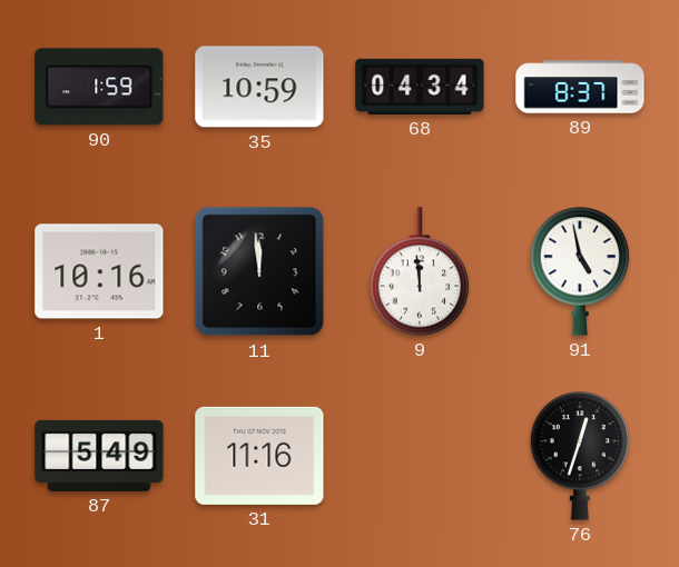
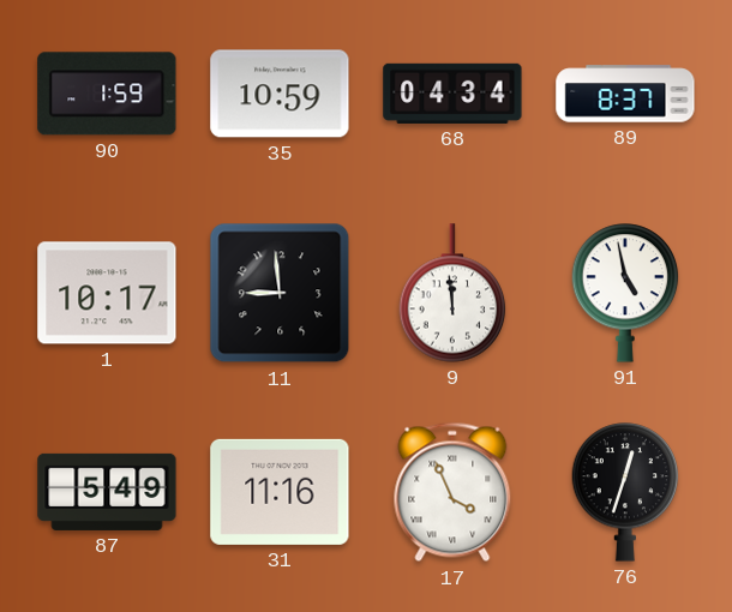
1: 10:16 -> 10:17 (107, 293)
11: 11:59 -> 8:59 (280, 293)
17: none -> 3:56 (452, 492)
